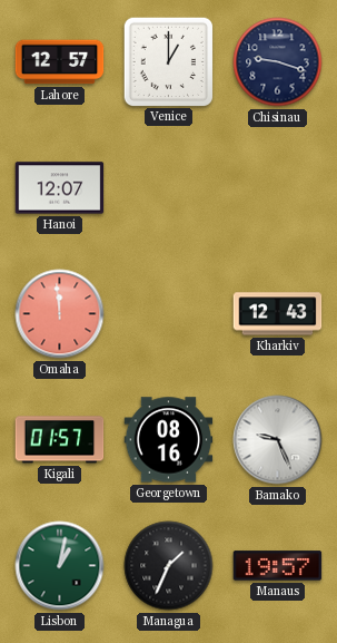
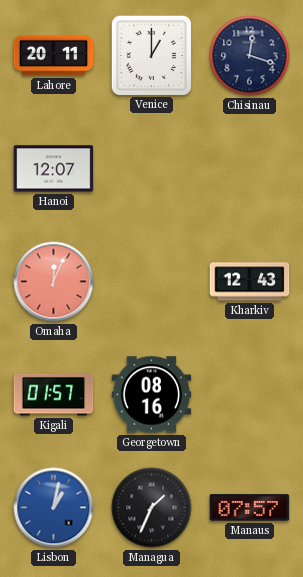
Lahore: 12:57 -> 20:11 (54, 56)
Chisinau: 9:18 -> 12:18 (250, 56)
Omaha: 11:59 -> 12:04 (54, 282)
Bamako: 9:26 -> none (278, 440)
Lisbon dial: green -> blue (54, 508)
Manaus: 19:57 -> 07:57 (250, 508)
